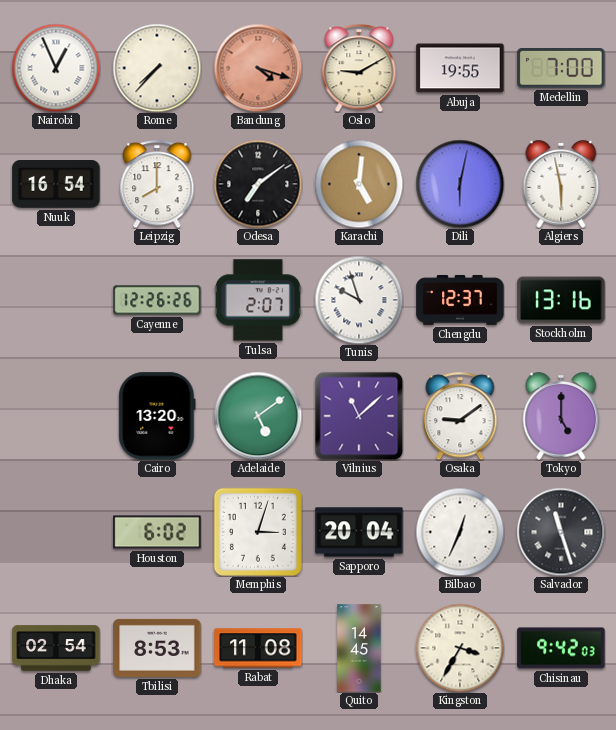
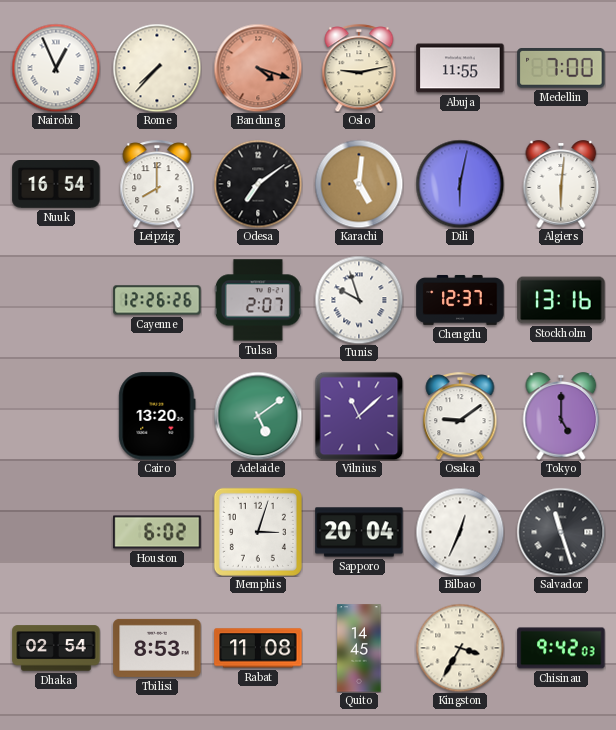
Oslo: 9:10 -> 9:13 (359, 68)
Abuja: 19:55 -> 11:55 (460, 68)
Algiers: 5:58 -> 6:01 (561, 184)
